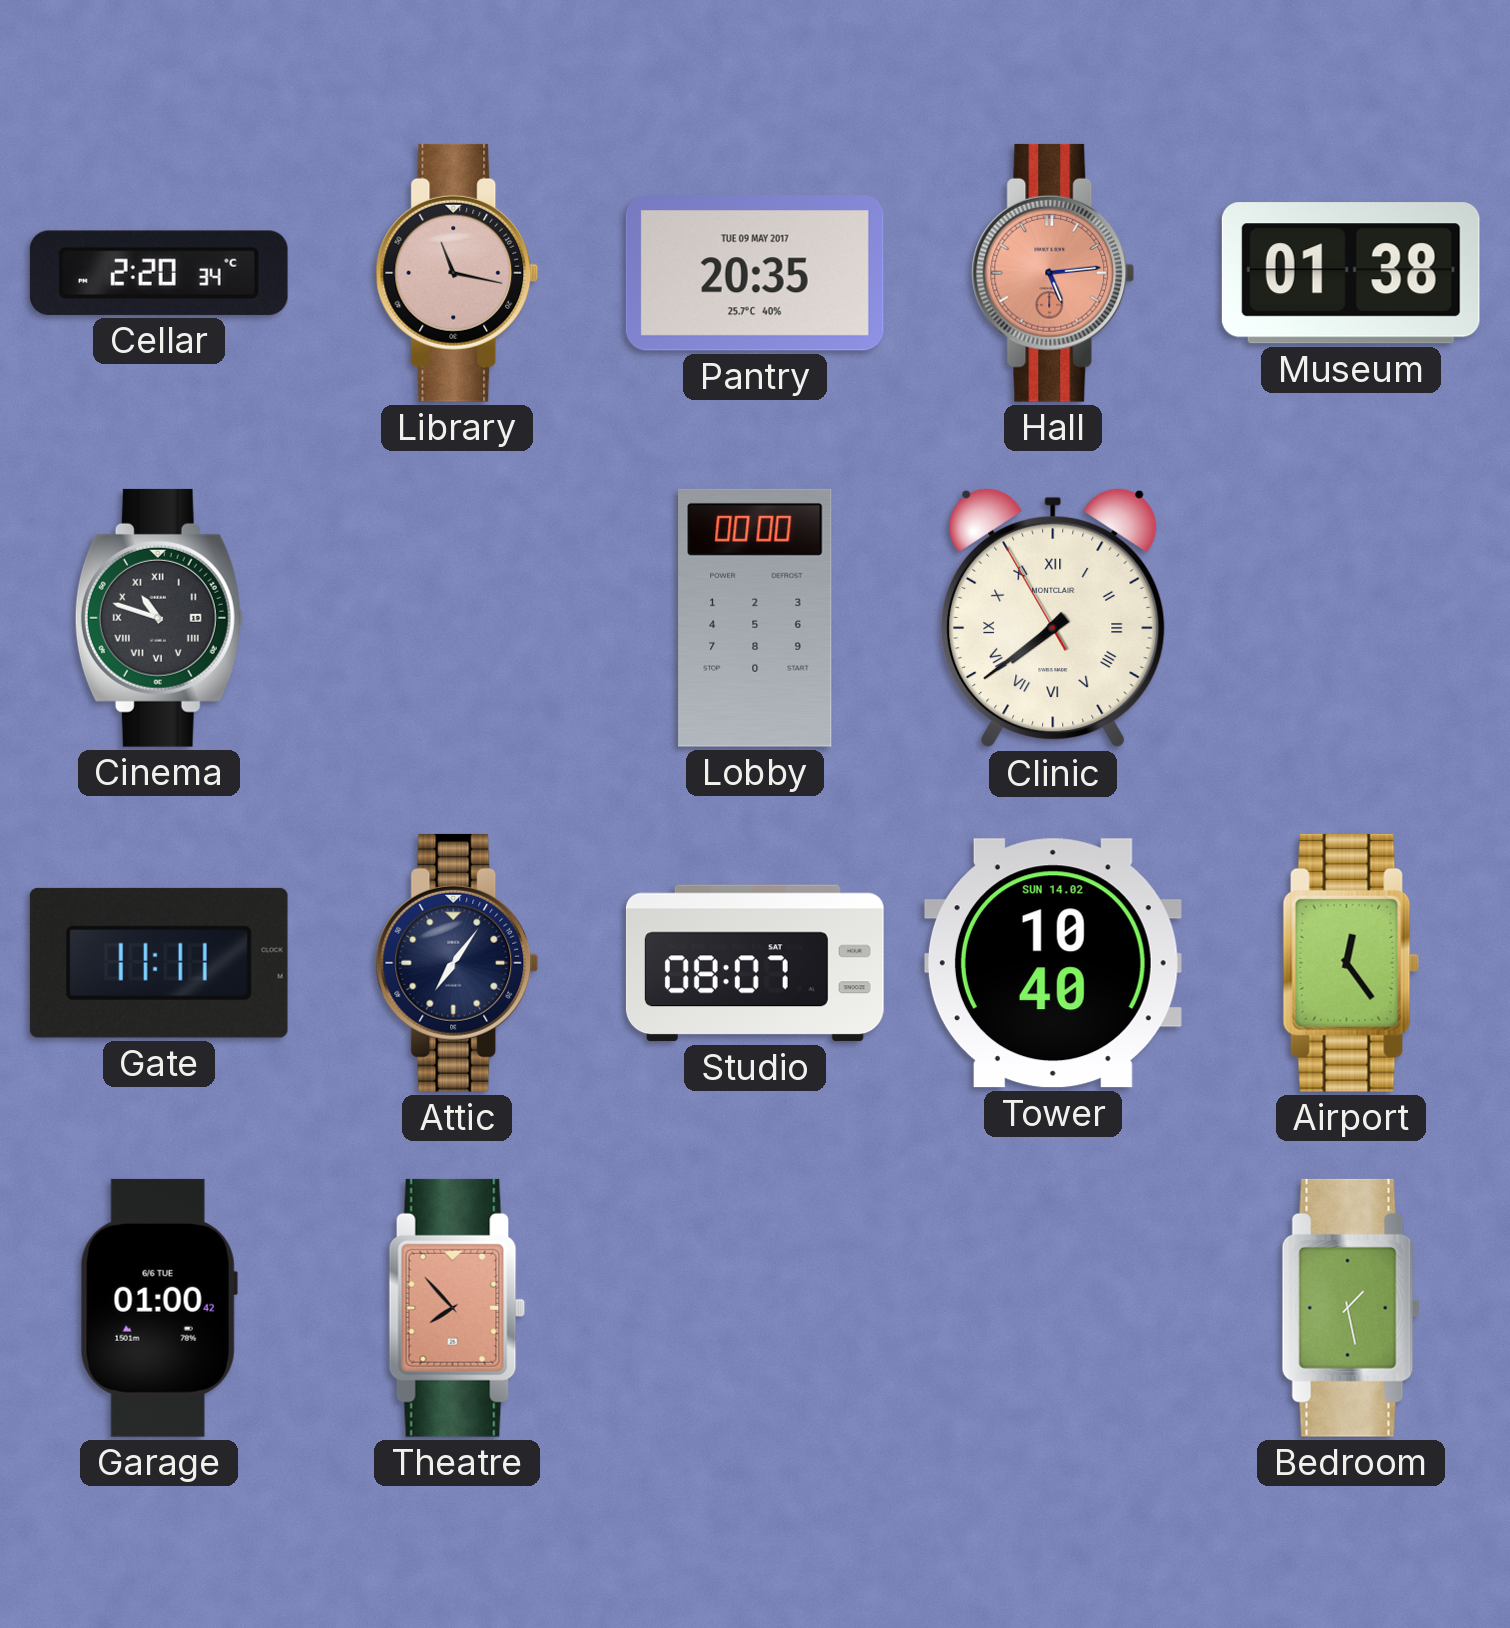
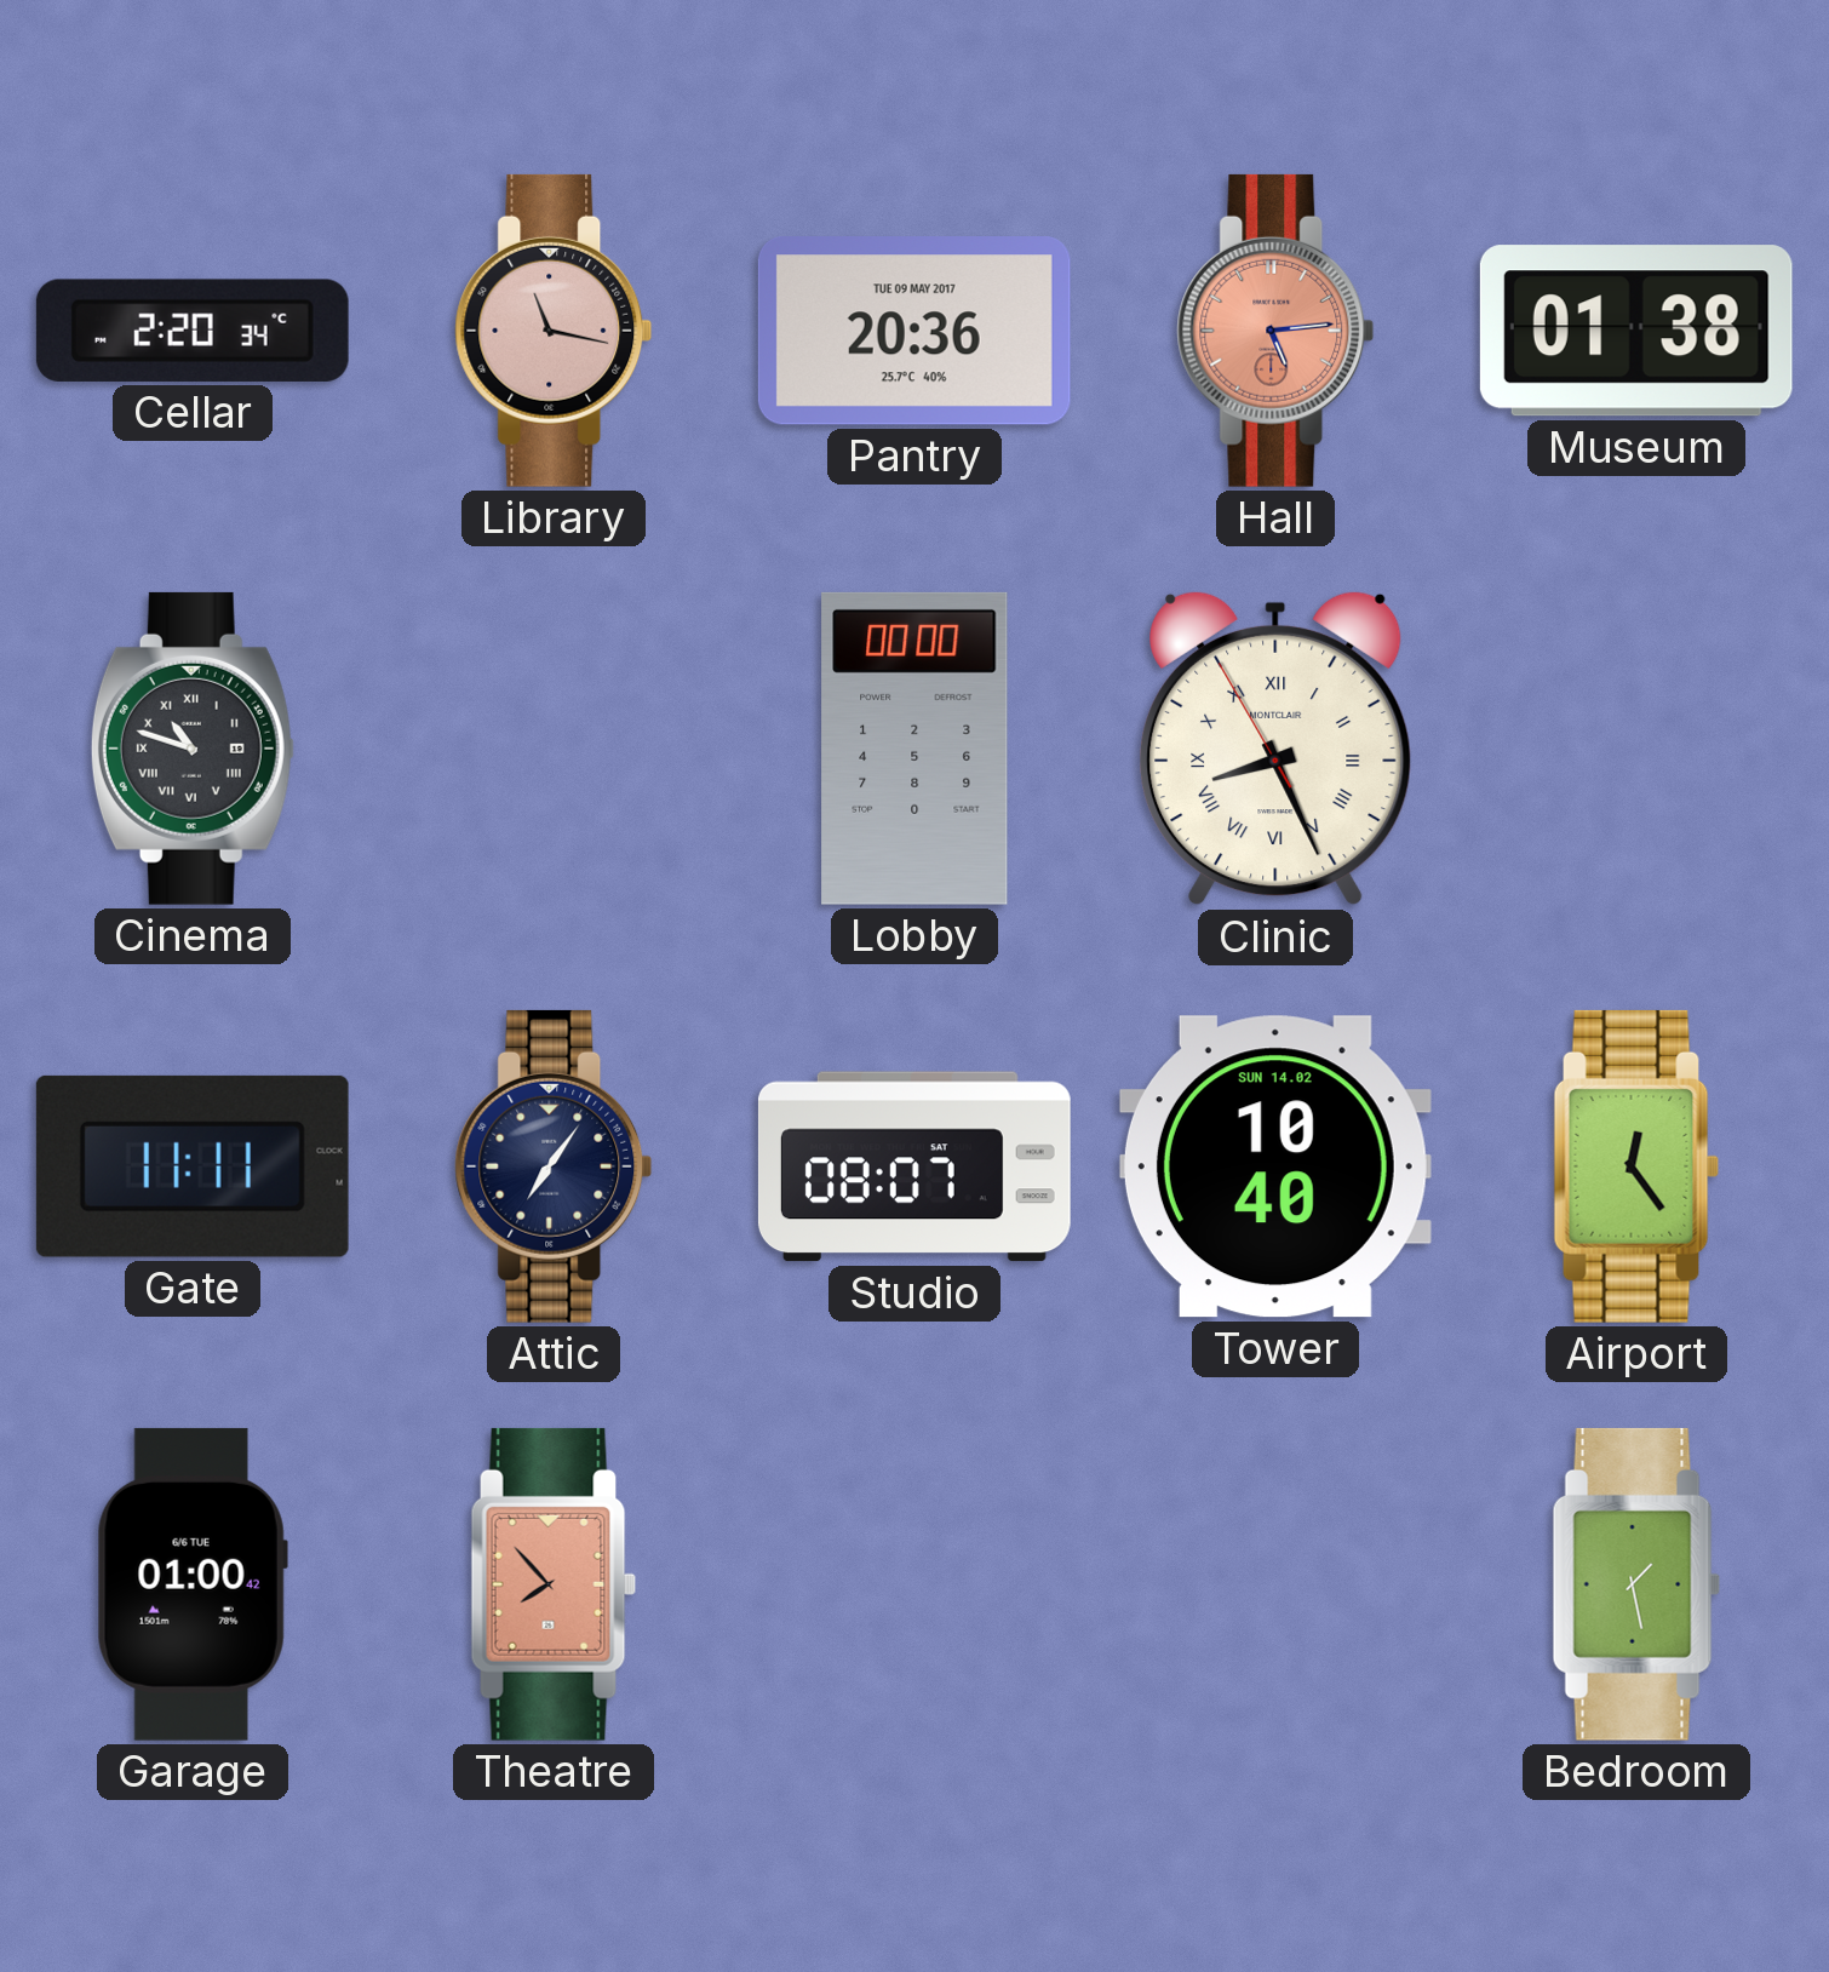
Pantry: 20:35 -> 20:36 (914, 332)
Clinic: 7:38 -> 8:25 (1275, 749)
